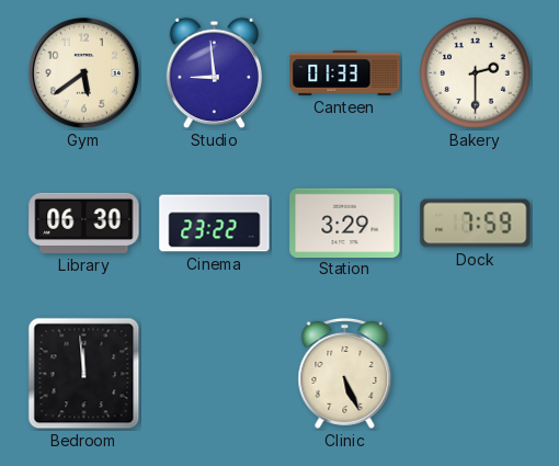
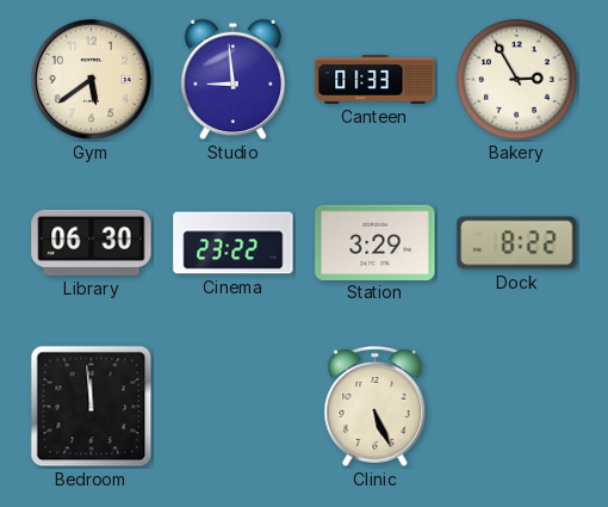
Bakery: 2:30 -> 2:55 (517, 80)
Dock: 7:59 -> 8:22 (517, 243)
